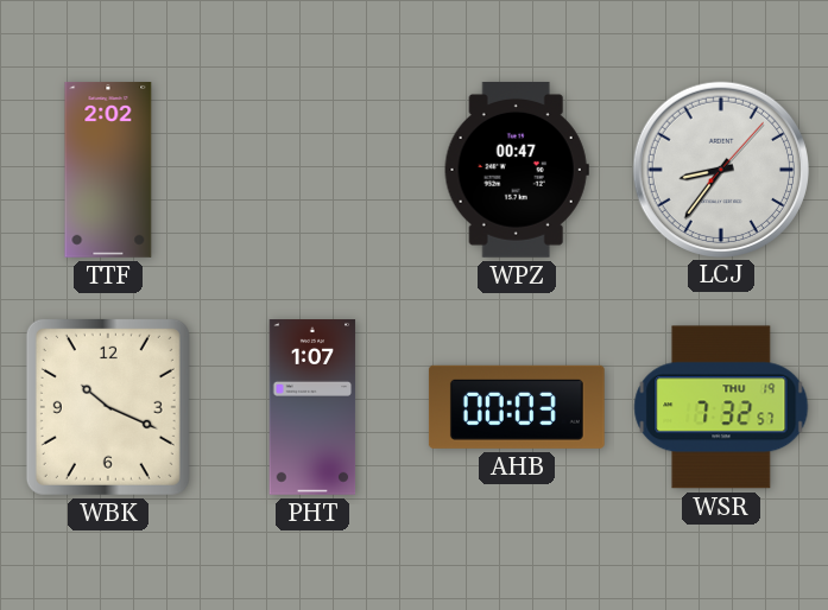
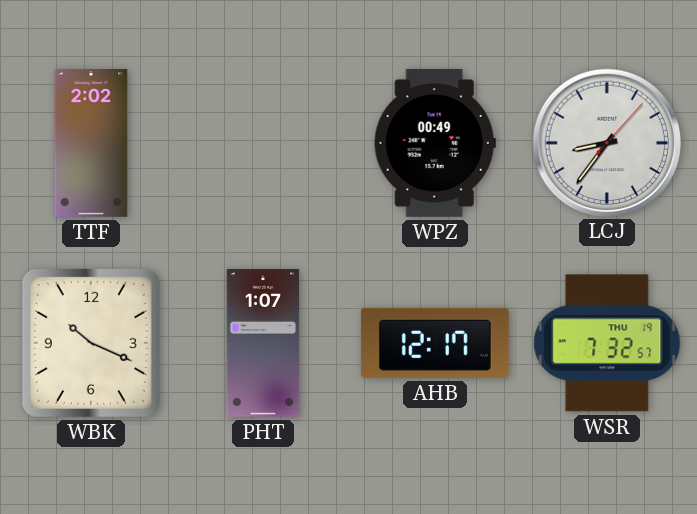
WPZ: 00:47 -> 00:49 (435, 143)
AHB: 00:03 -> 12:17 (435, 343)
